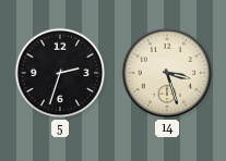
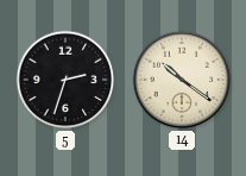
14: 3:27 -> 10:21 (182, 80)
